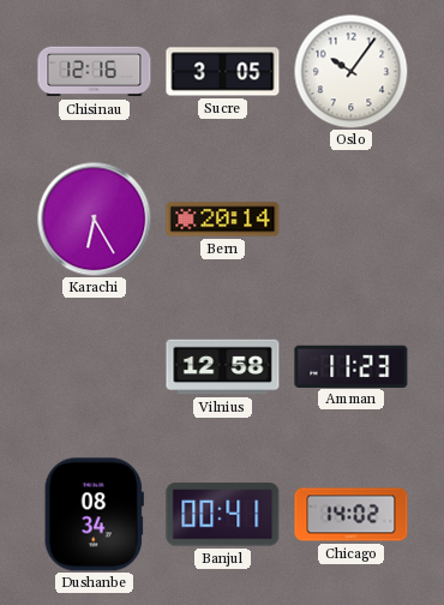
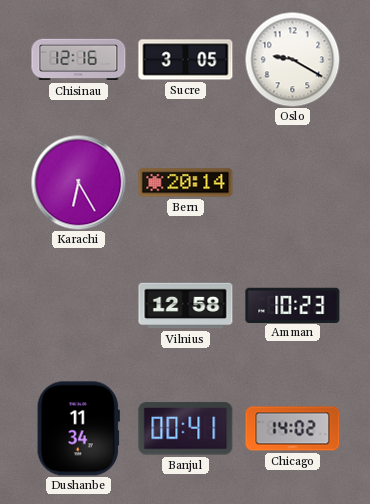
Oslo: 10:06 -> 9:20 (292, 59)
Amman: 11:23 -> 10:23 (293, 305)
Dushanbe: 08:34 -> 11:34 (78, 429)
